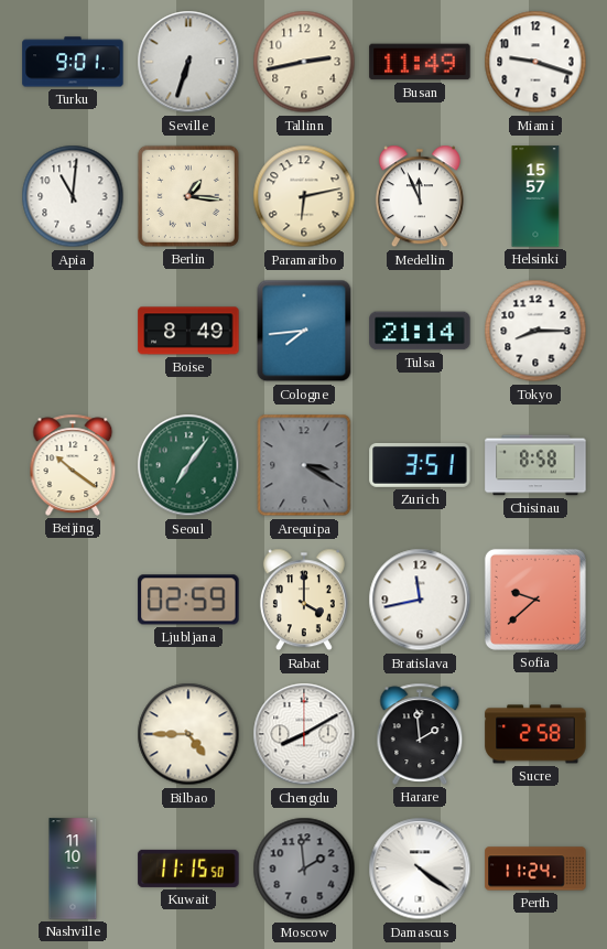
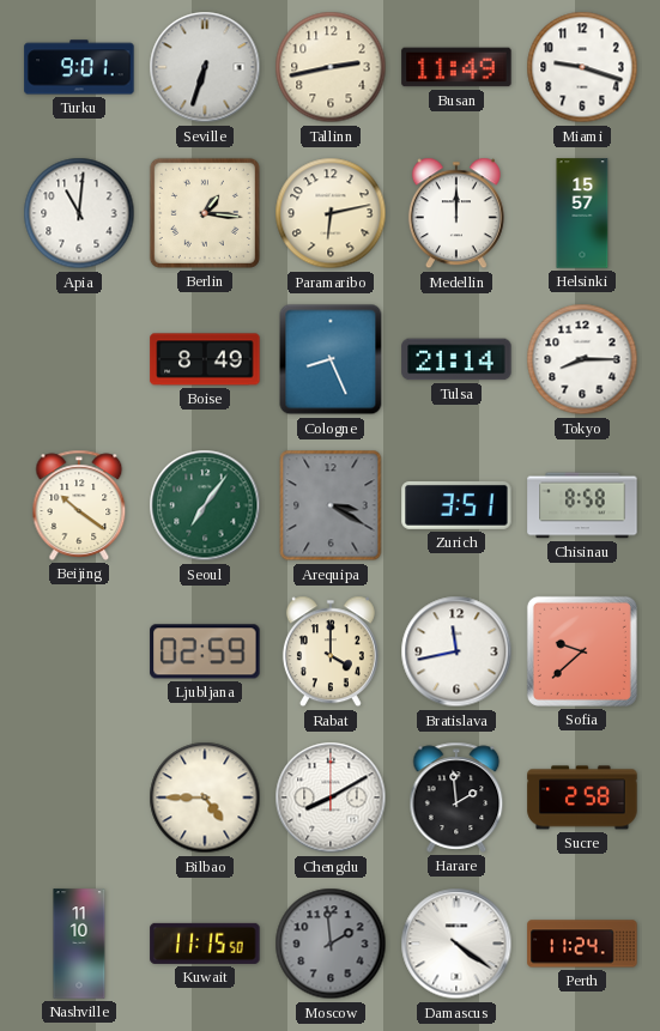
Medellin: 11:56 -> 12:00 (456, 213)
Cologne: 7:44 -> 8:26 (331, 359)
